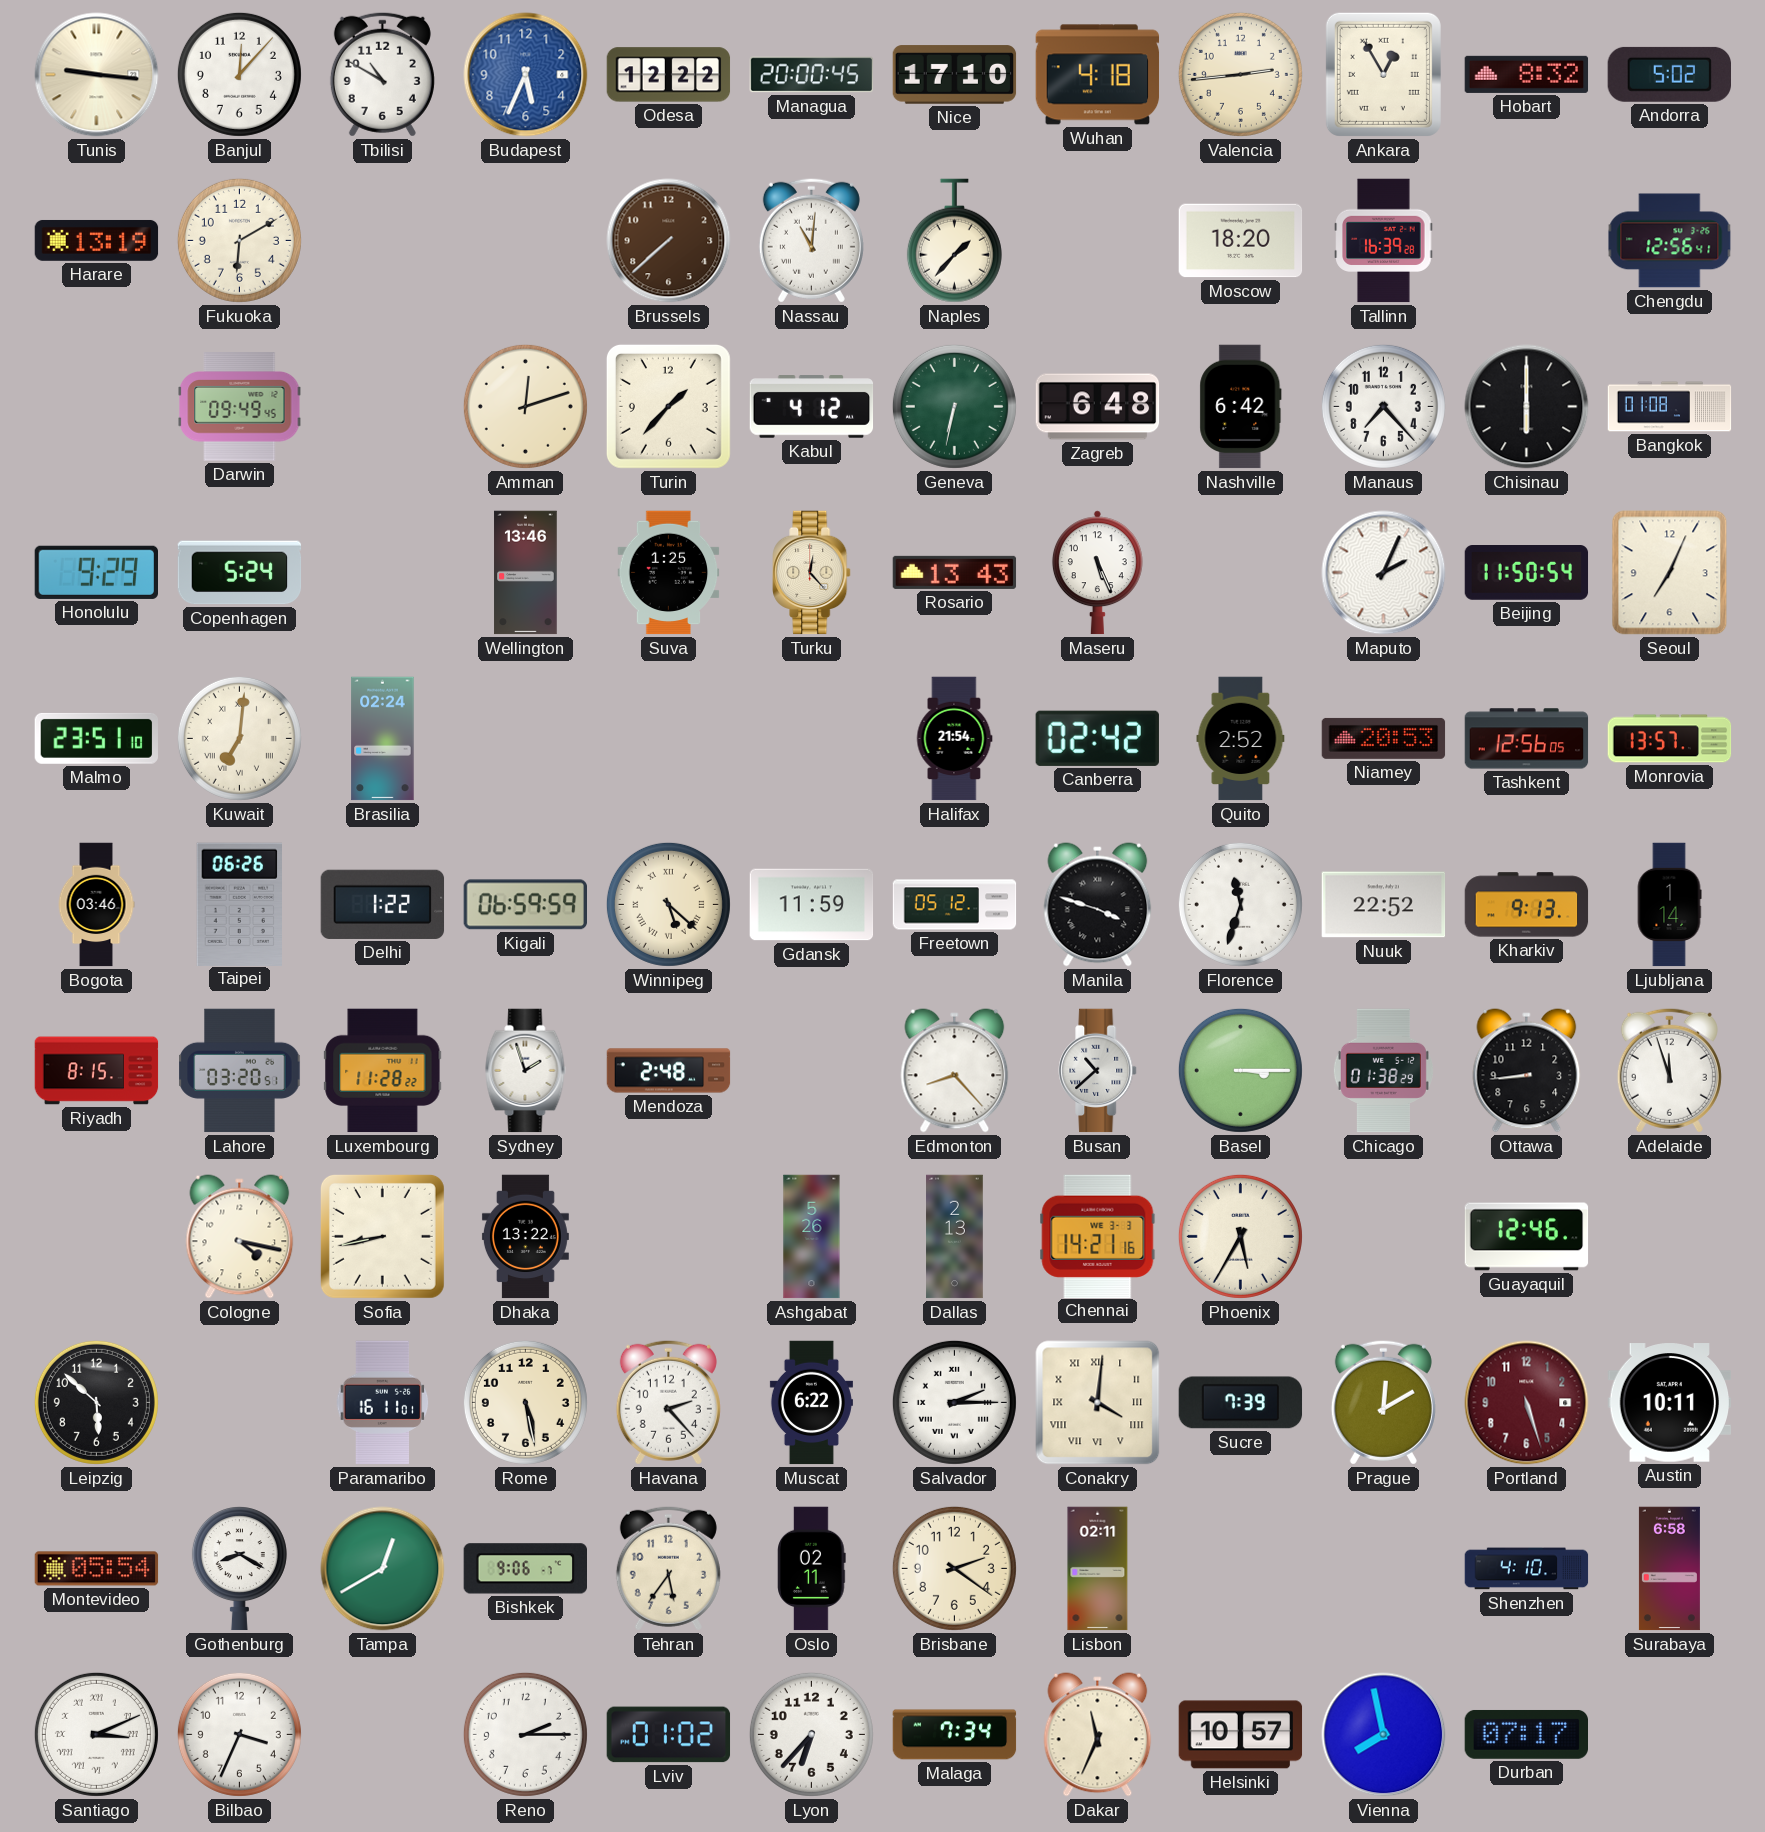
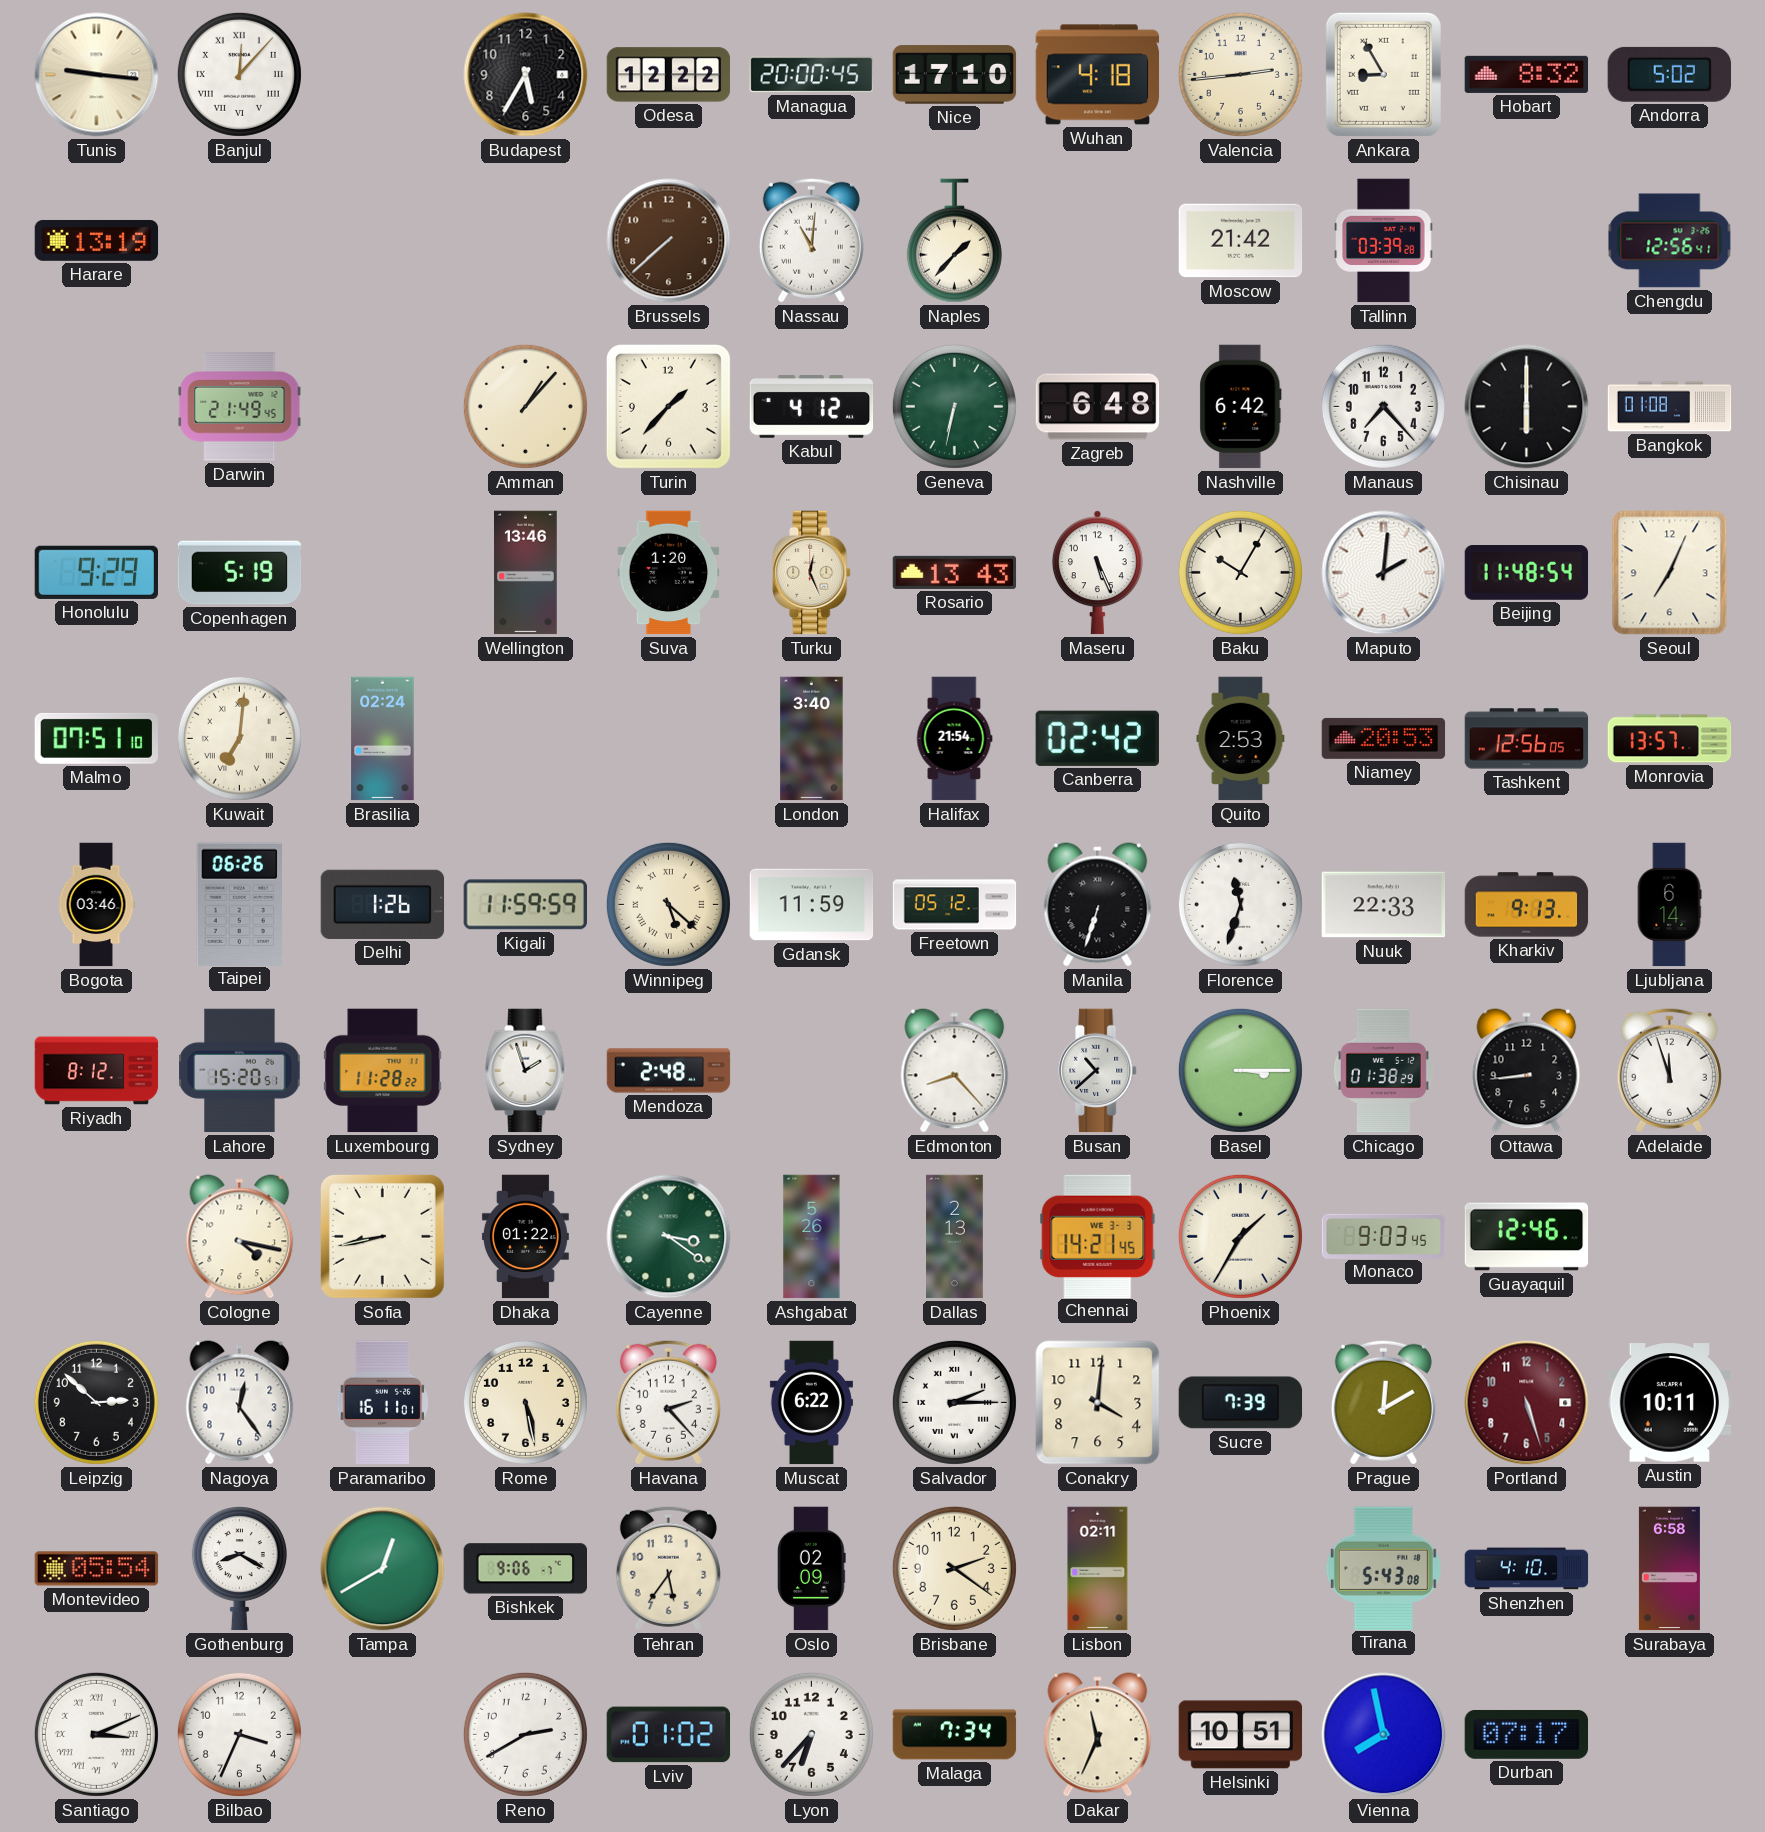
Banjul numerals: Arabic -> Roman (239, 74)
Tbilisi: 10:50 -> none (382, 74)
Budapest: 5:34 -> 5:35 (526, 75)
Budapest dial: blue -> black (526, 75)
Ankara: 12:55 -> 8:55 (1383, 74)
Fukuoka: 6:10 -> none (239, 240)
Moscow: 18:20 -> 21:42 (1241, 241)
Tallinn: 16:39 -> 03:39 (1384, 241)
Darwin: 09:49 -> 21:49 (240, 407)
Amman: 12:12 -> 1:07 (525, 406)
Copenhagen: 5:24 -> 5:19 (240, 573)
Suva: 1:25 -> 1:20 (669, 573)
Turku: 12:23 -> 12:26 (812, 573)
Baku: none -> 10:05 (1240, 572)
Maputo: 2:04 -> 2:01 (1384, 573)
Beijing: 11:50 -> 11:48 (1527, 573)
Malmo: 23:51 -> 07:51 (97, 738)
London: none -> 3:40 (812, 739)
Quito: 2:52 -> 2:53 (1241, 739)
Delhi: 1:22 -> 1:26 (383, 904)
Kigali: 06:59 -> 11:59 (525, 905)
Manila: 3:48 -> 6:33 (1098, 905)
Nuuk: 22:52 -> 22:33 (1384, 905)
Ljubljana: 1:14 -> 6:14 (1669, 905)
Riyadh: 8:15 -> 8:12 (97, 1071)
Lahore: 03:20 -> 15:20 (240, 1071)
Dhaka: 13:22 -> 01:22 (525, 1237)
Cayenne: none -> 3:21 (669, 1237)
Chennai: 14:21:16 -> 14:21:45 (1098, 1236)
Phoenix: 5:35 -> 1:35 (1240, 1236)
Monaco: none -> 9:03 (1384, 1236)
Leipzig: 5:52 -> 2:52 (96, 1402)
Nagoya: none -> 12:24 (240, 1403)
Conakry numerals: Roman -> Arabic (1098, 1403)
Oslo: 02:11 -> 02:09 (812, 1569)
Tirana: none -> 5:43 (1383, 1568)
Reno: 2:15 -> 2:40 (525, 1734)
Helsinki: 10:57 -> 10:51 (1241, 1735)
